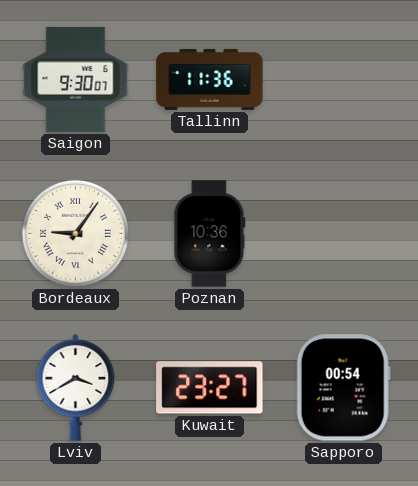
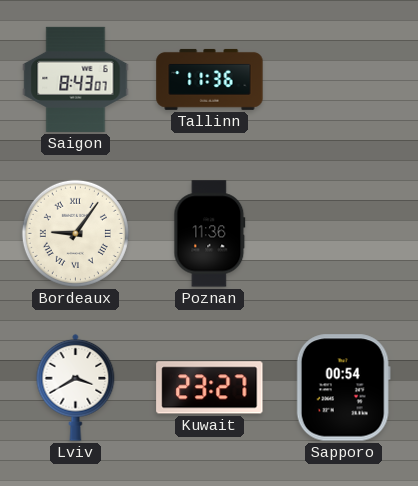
Saigon: 9:30 -> 8:43 (76, 79)
Poznan: 10:36 -> 11:36 (210, 234)
